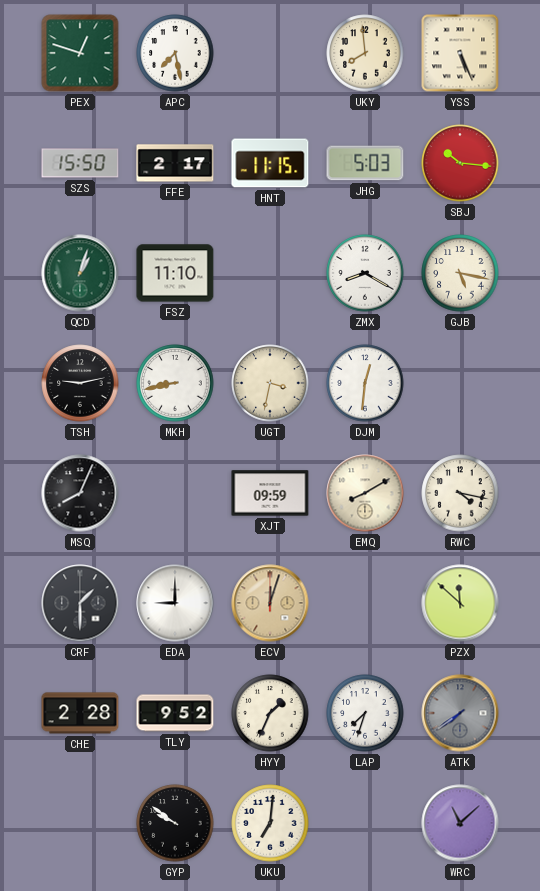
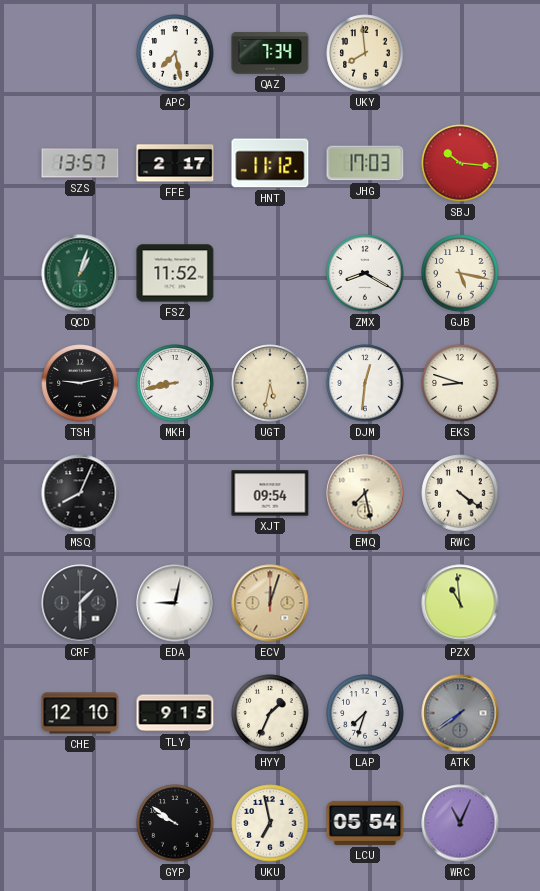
PEX: 12:48 -> none (80, 53)
QAZ: none -> 7:34 (270, 53)
YSS: 5:26 -> none (460, 53)
SZS: 15:50 -> 13:57 (80, 163)
HNT: 11:15 -> 11:12 (270, 163)
JHG: 5:03 -> 17:03 (365, 163)
FSZ: 11:10 -> 11:52 (175, 273)
UGT: 3:32 -> 5:32 (270, 383)
EKS: none -> 8:48 (460, 383)
XJT: 09:59 -> 09:54 (270, 493)
EMQ: 8:10 -> 7:28 (365, 493)
RWC: 4:17 -> 4:21 (460, 493)
EDA: 9:00 -> 9:02 (175, 603)
PZX: 11:52 -> 10:59 (460, 603)
CHE: 2:28 -> 12:10 (80, 713)
TLY: 9:52 -> 9:15 (175, 713)
UKU: 7:01 -> 6:58 (270, 823)
LCU: none -> 05:54 (365, 823)
WRC: 11:08 -> 11:04 (460, 823)
